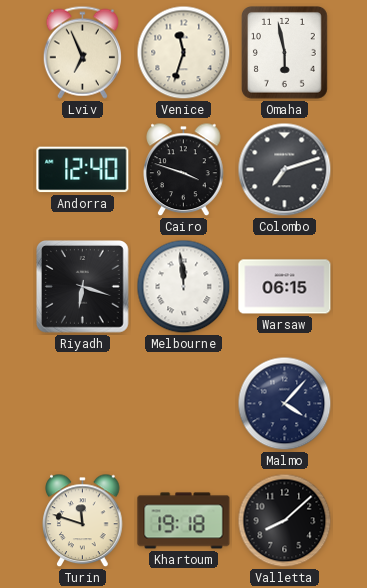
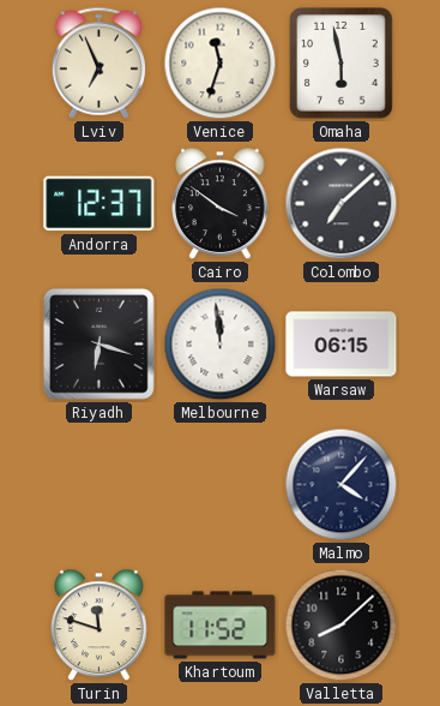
Andorra: 12:40 -> 12:37 (100, 204)
Cairo: 3:48 -> 3:51 (221, 204)
Colombo: 7:12 -> 7:08 (342, 204)
Khartoum: 19:18 -> 11:52 (221, 626)
